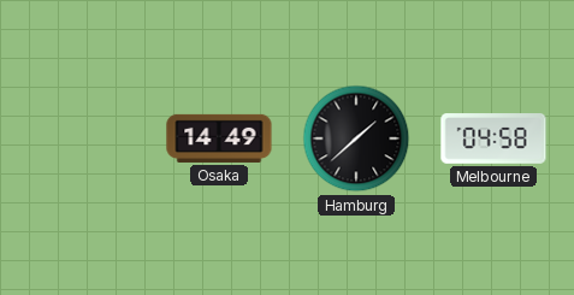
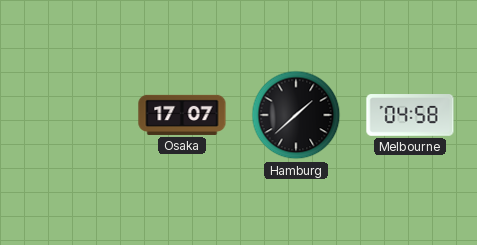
Osaka: 14:49 -> 17:07 (182, 115)
